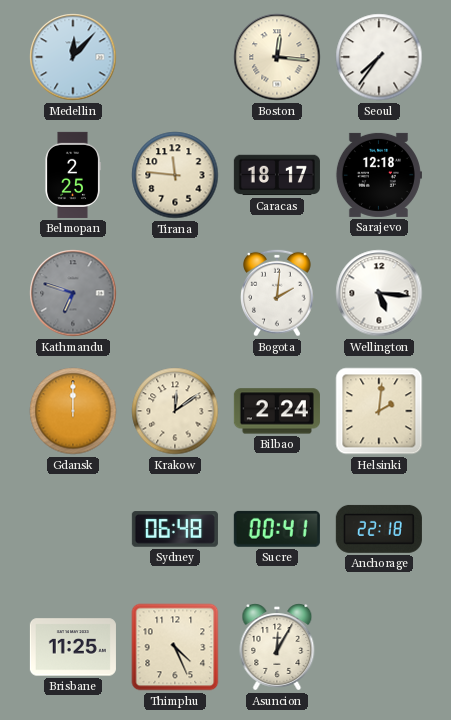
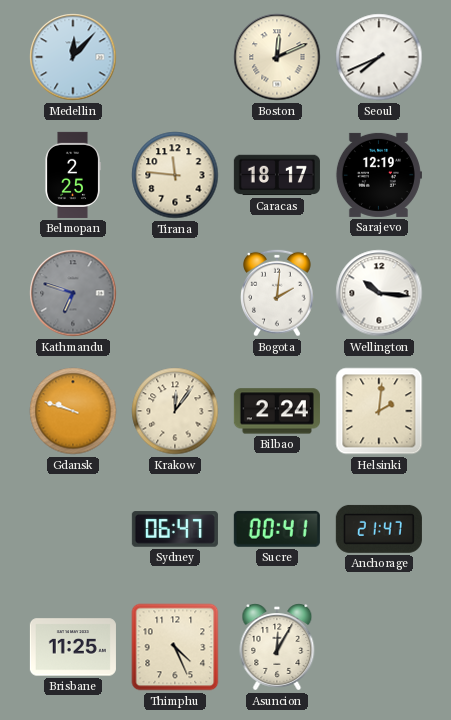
Boston: 12:16 -> 12:11 (277, 57)
Seoul: 7:36 -> 7:41 (379, 57)
Sarajevo: 12:18 -> 12:19 (378, 175)
Wellington: 5:16 -> 10:16 (379, 293)
Gdansk: 12:00 -> 9:48 (73, 411)
Krakow: 12:09 -> 12:06 (175, 411)
Sydney: 06:48 -> 06:47 (175, 529)
Anchorage: 22:18 -> 21:47 (379, 529)
